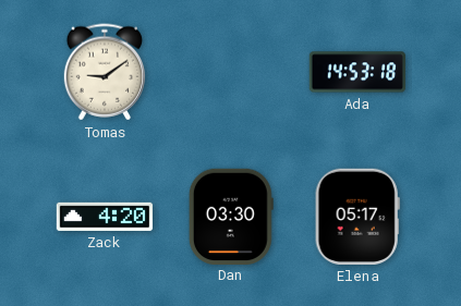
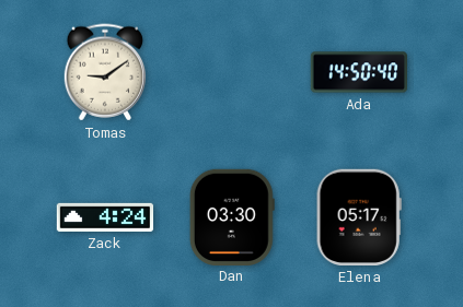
Ada: 14:53 -> 14:50 (359, 72)
Zack: 4:20 -> 4:24 (105, 217)
